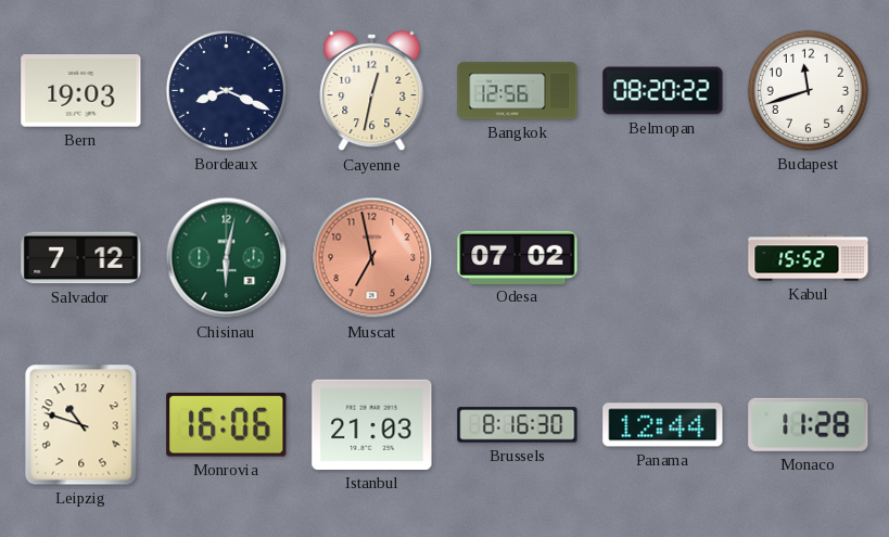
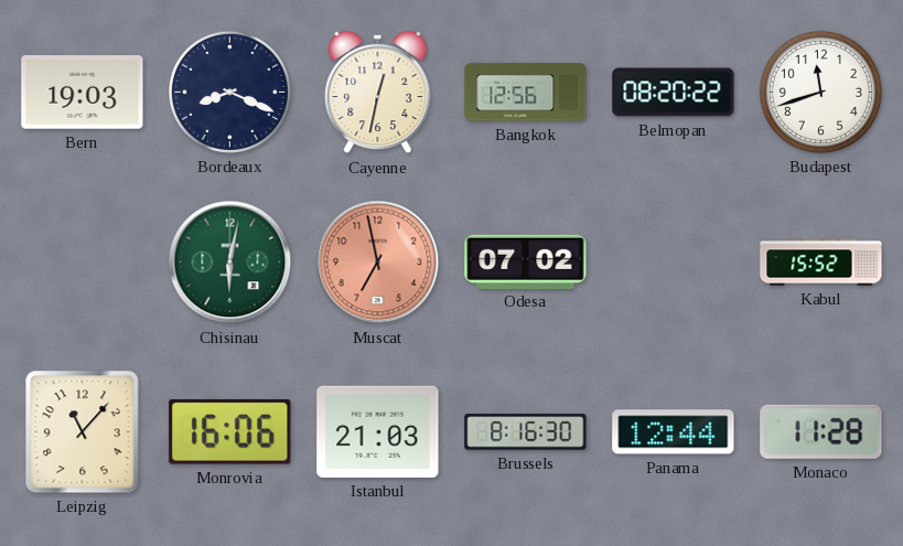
Salvador: 7:12 -> none (81, 258)
Leipzig: 10:48 -> 11:07 (83, 432)
